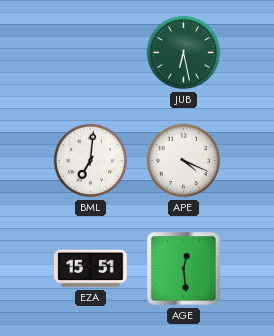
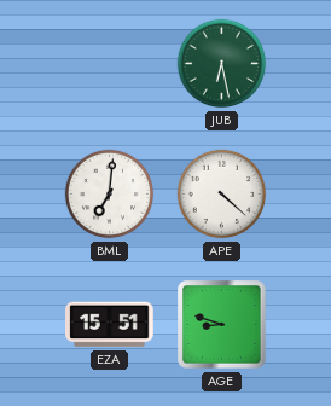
APE: 4:19 -> 4:22 (222, 195)
AGE: 12:29 -> 8:48 (222, 325)
